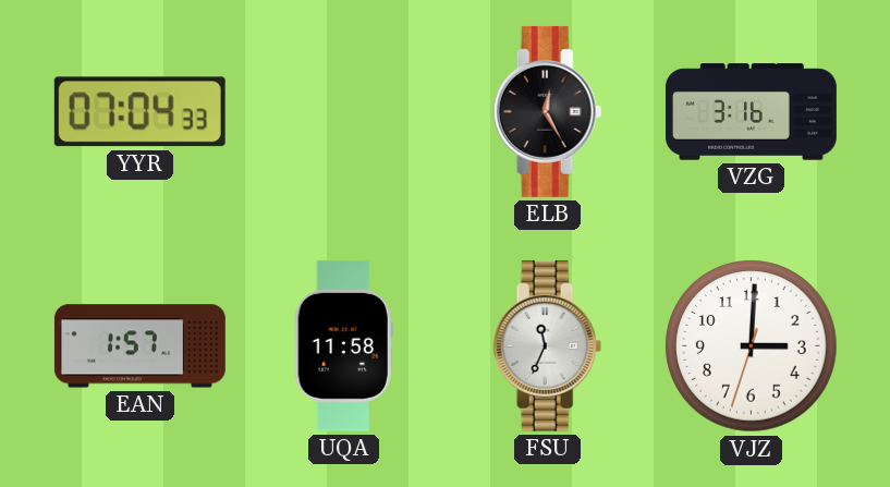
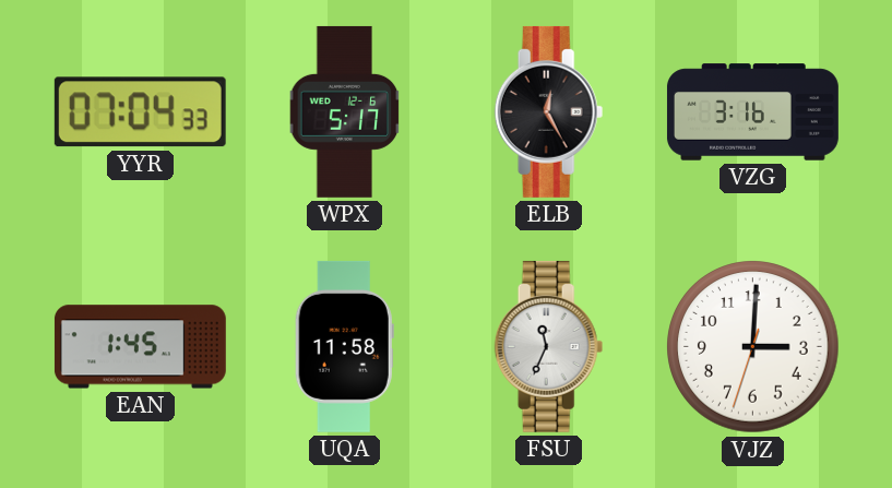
WPX: none -> 5:17 (345, 111)
EAN: 1:57 -> 1:45 (140, 347)
